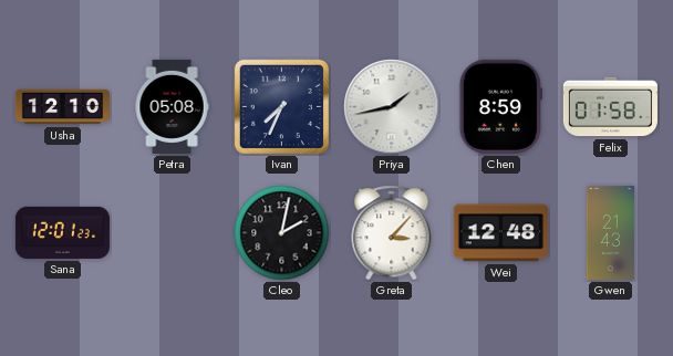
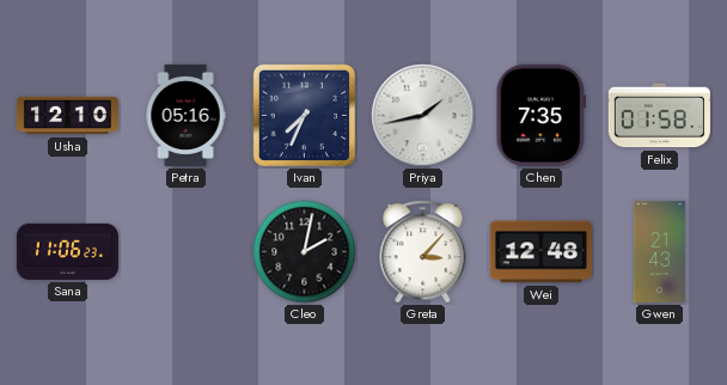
Petra: 05:08 -> 05:16 (185, 115)
Chen: 8:59 -> 7:35 (540, 115)
Sana: 12:01 -> 11:06 (67, 251)
